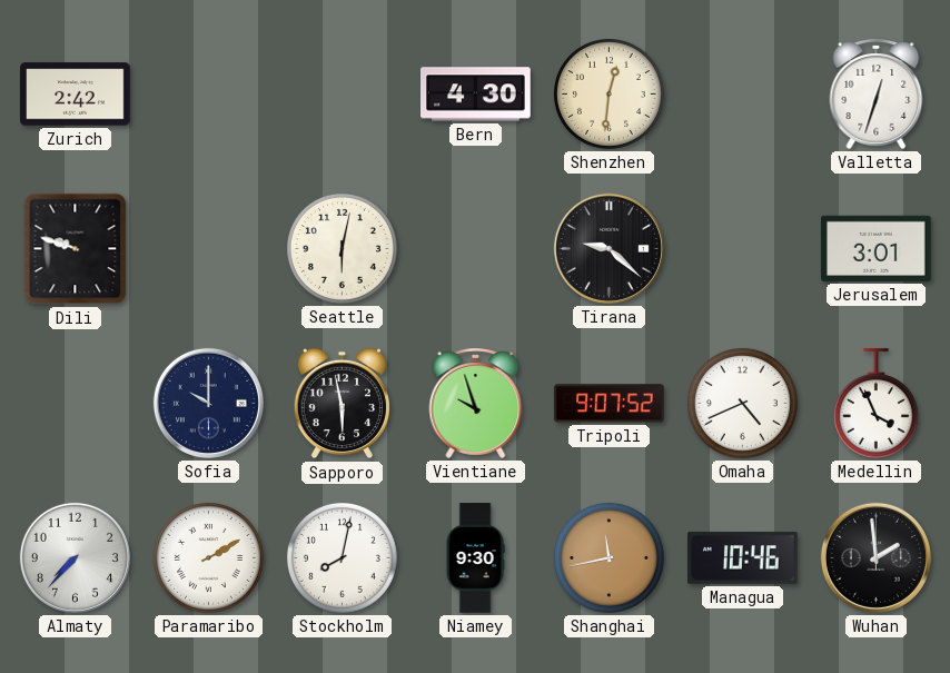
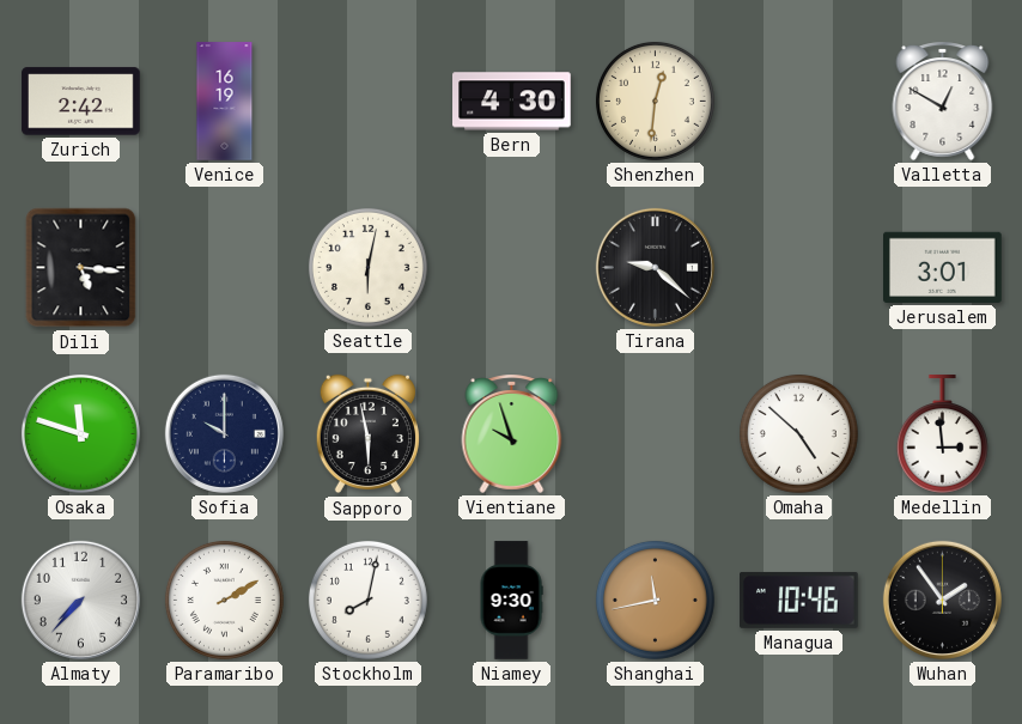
Venice: none -> 16:19 (225, 102)
Valletta: 12:33 -> 12:50 (943, 101)
Dili: 9:48 -> 5:16 (81, 268)
Osaka: none -> 11:48 (80, 433)
Tripoli: 9:07 -> none (610, 404)
Omaha: 4:41 -> 4:52 (798, 433)
Medellin: 3:56 -> 2:59 (942, 434)
Wuhan: 1:59 -> 1:54 (942, 600)
